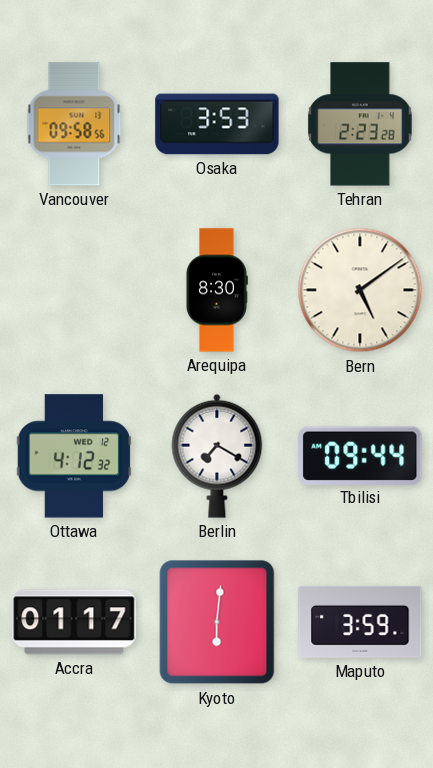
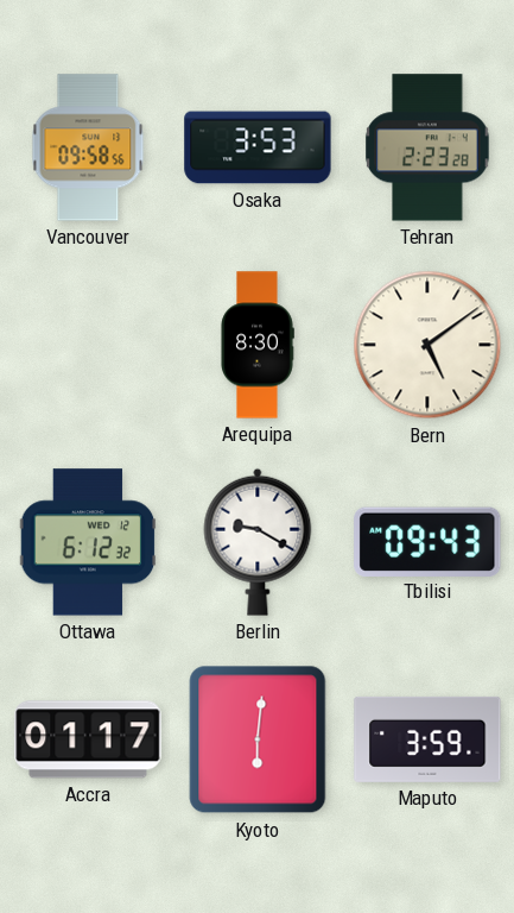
Ottawa: 4:12 -> 6:12 (88, 542)
Berlin: 7:20 -> 9:20 (258, 542)
Tbilisi: 09:44 -> 09:43 (427, 541)
